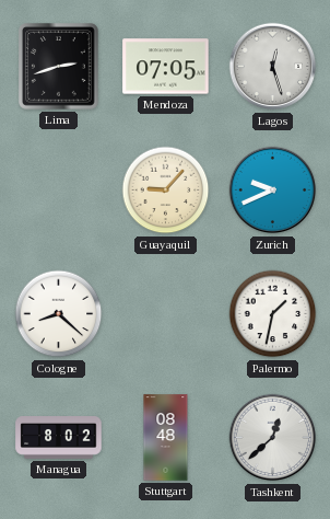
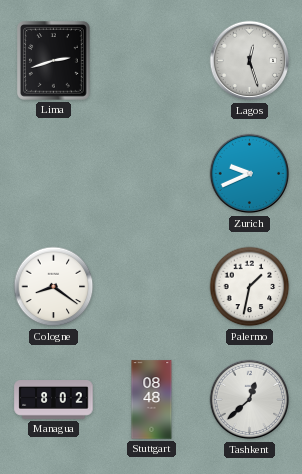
Mendoza: 07:05 -> none (166, 67)
Guayaquil: 9:07 -> none (166, 191)
Cologne: 8:22 -> 8:21 (54, 287)
